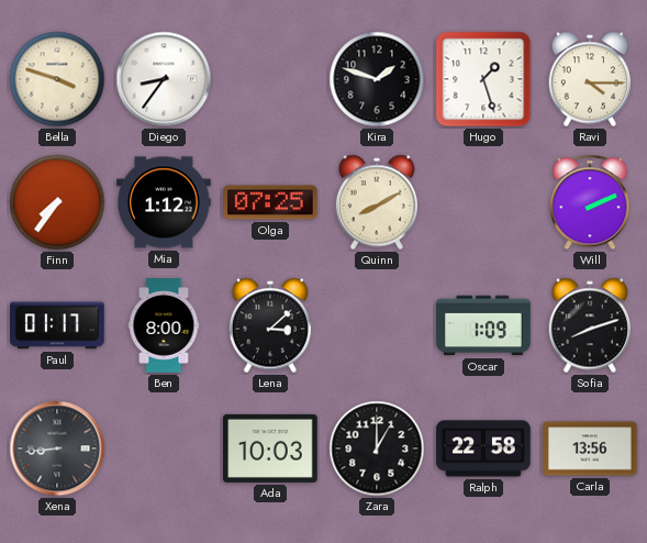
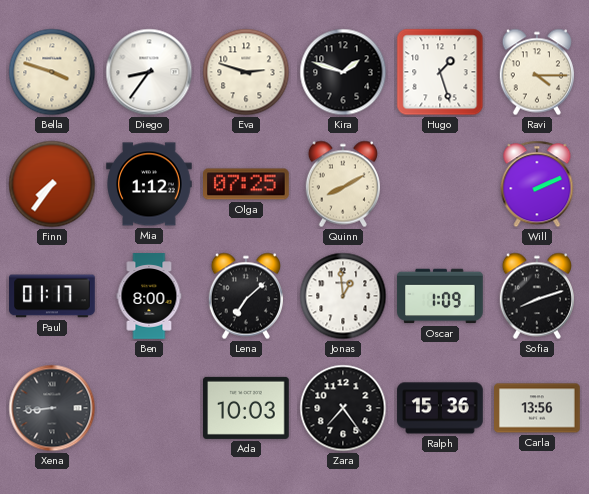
Eva: none -> 2:48 (246, 72)
Lena: 3:08 -> 7:08 (245, 296)
Jonas: none -> 12:59 (343, 296)
Zara: 1:00 -> 7:24 (343, 408)
Ralph: 22:58 -> 15:36 (440, 408)
